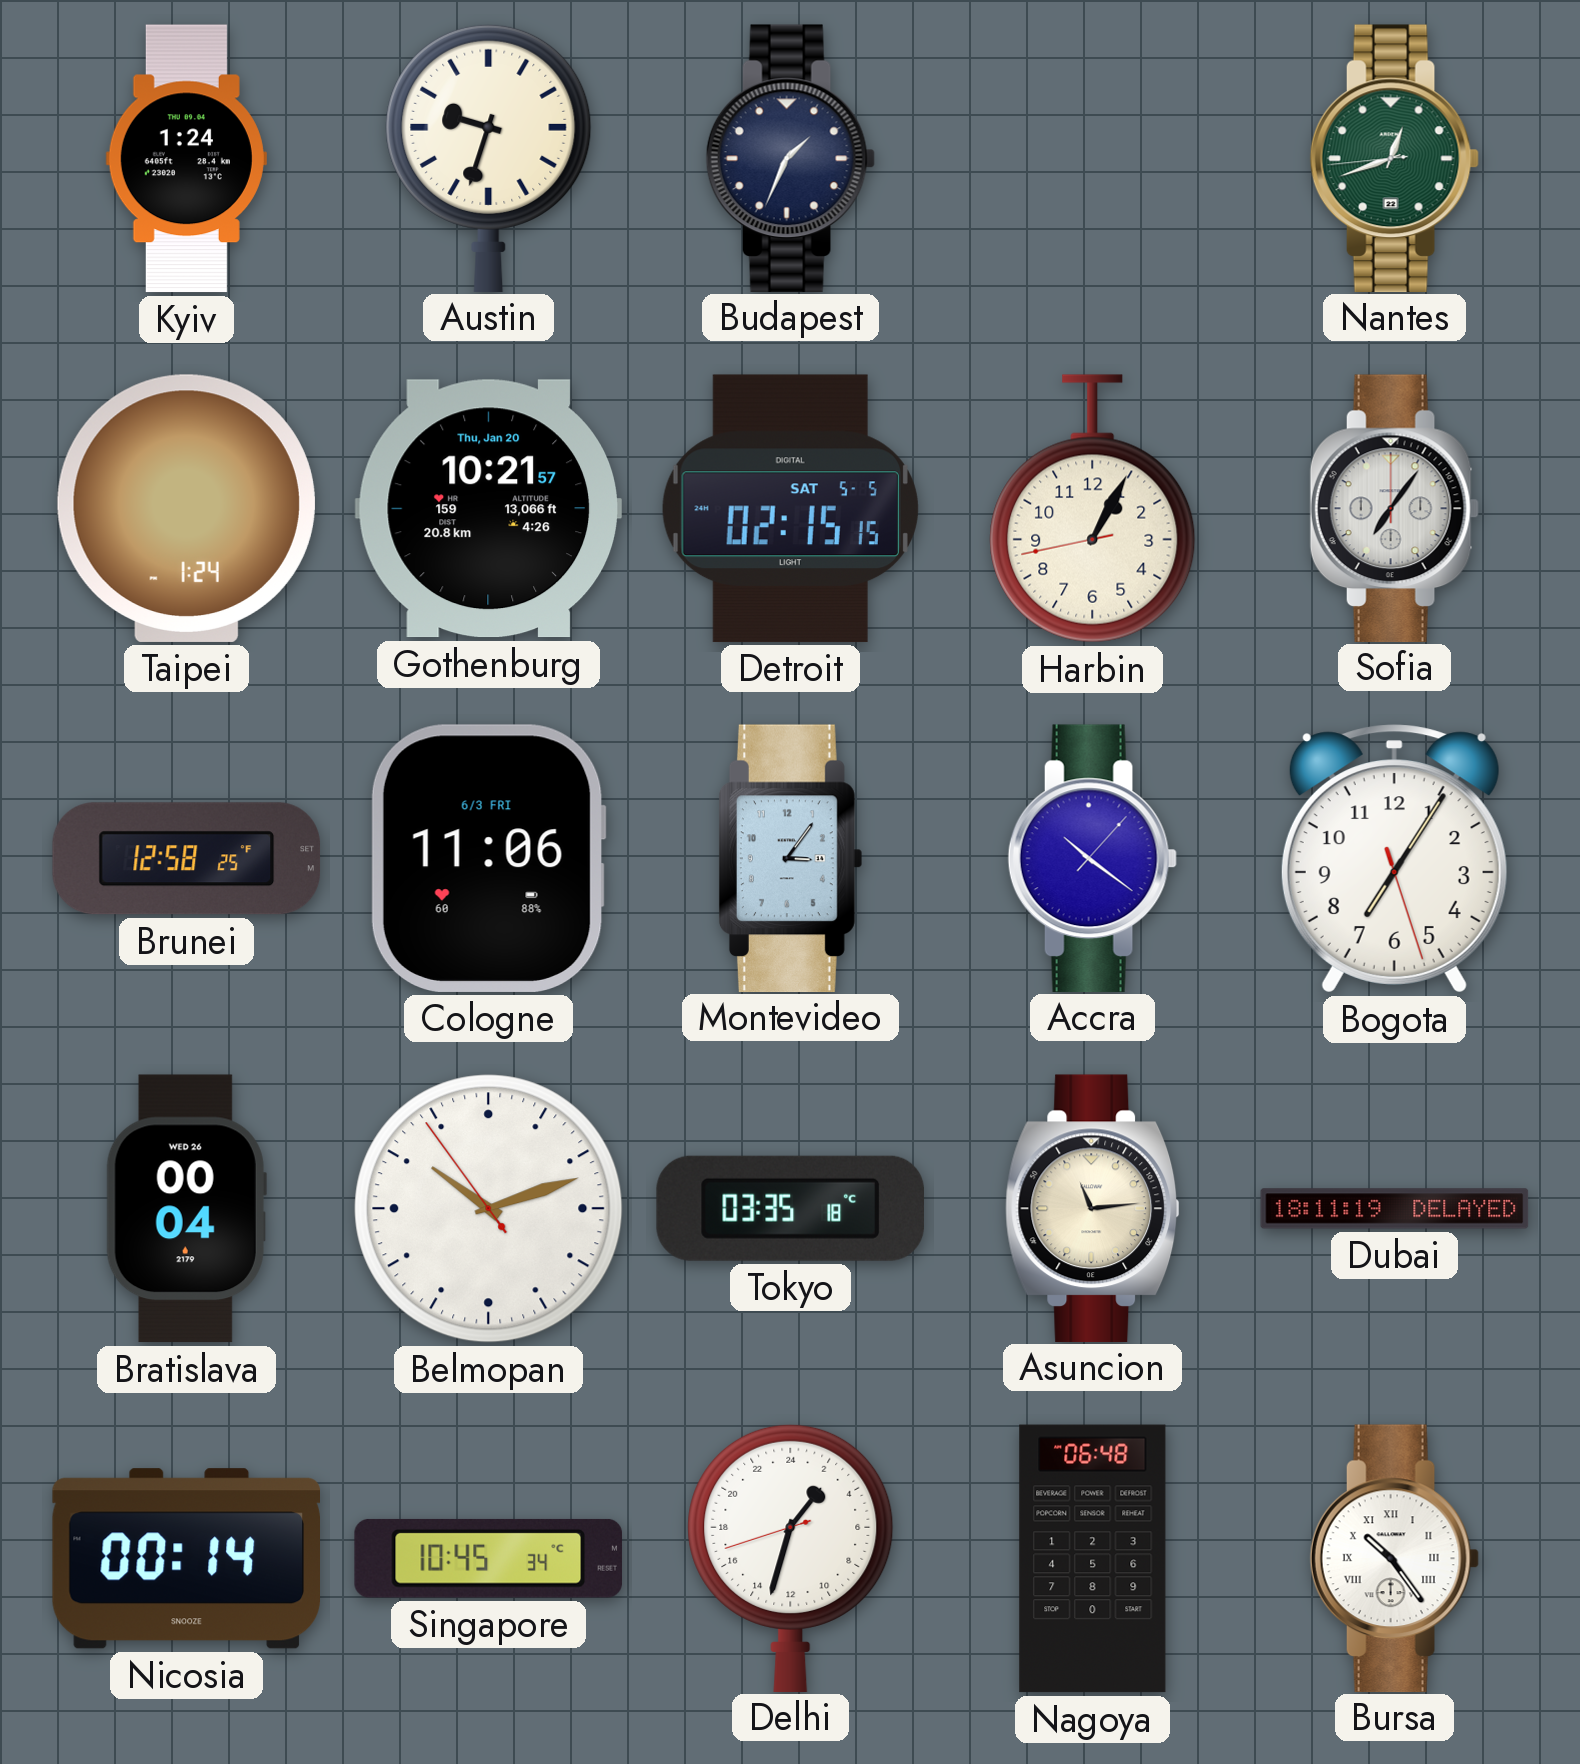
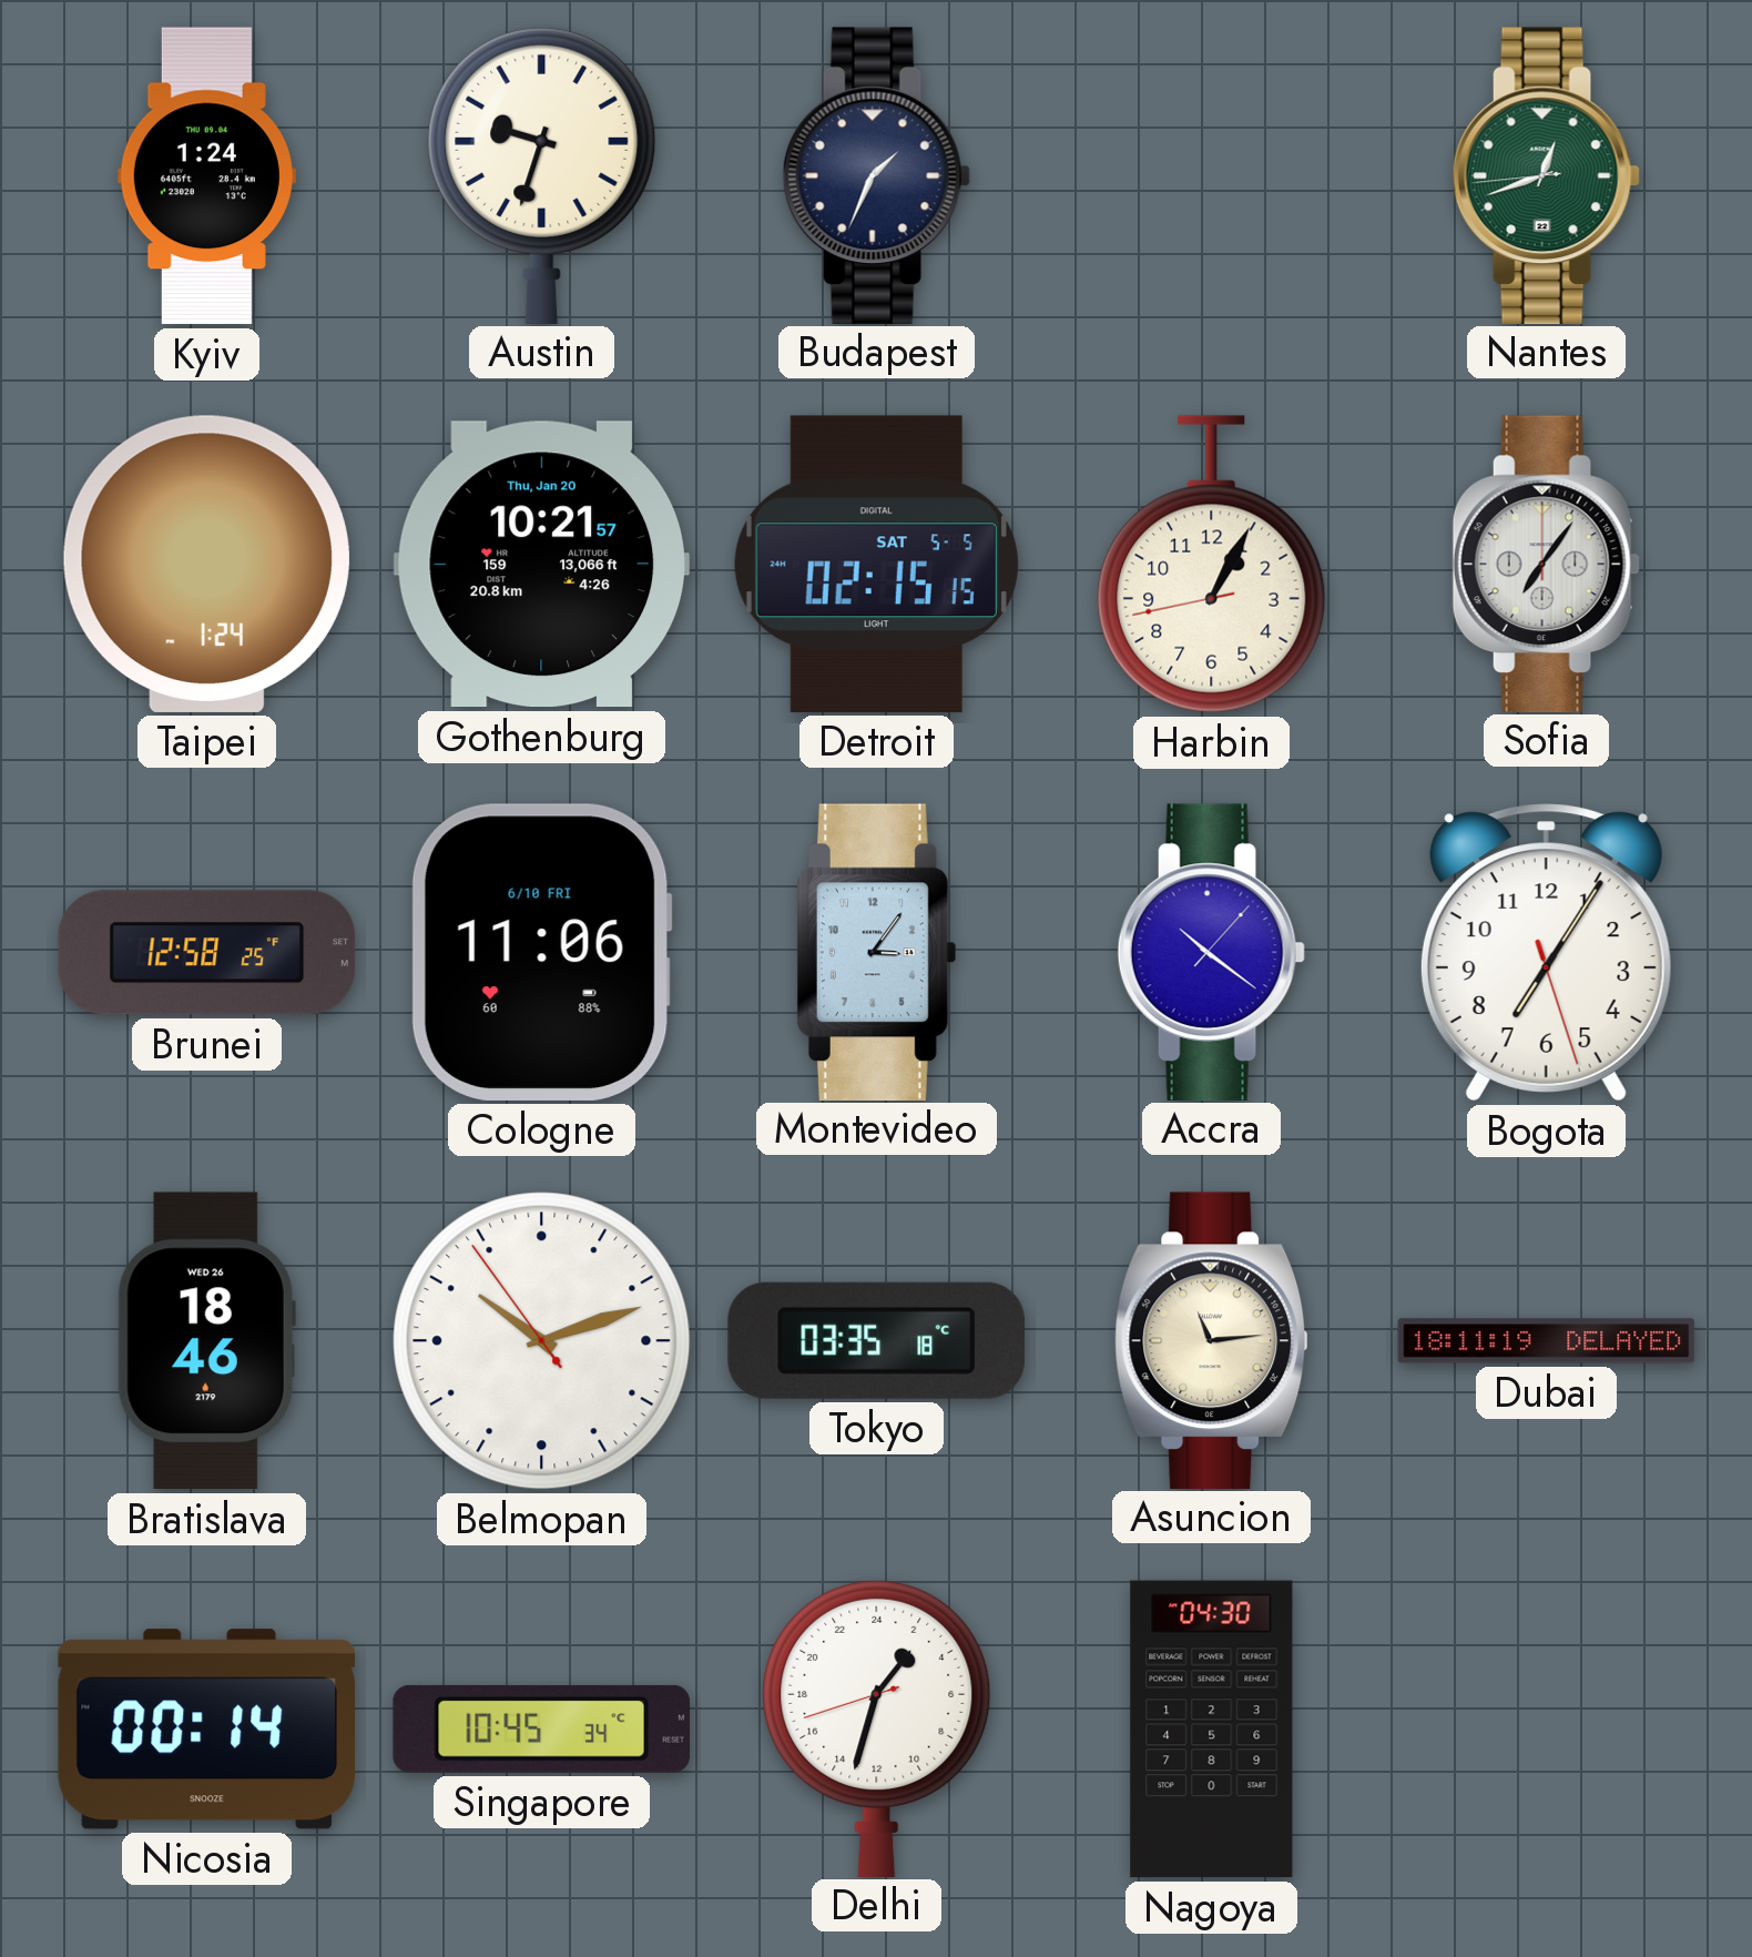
Cologne date: 6/3 FRI -> 6/10 FRI (541, 952)
Bratislava: 00:04 -> 18:46 (206, 1341)
Nagoya: 06:48 -> 04:30 (1212, 1730)
Bursa: 10:24 -> none (1394, 1558)
